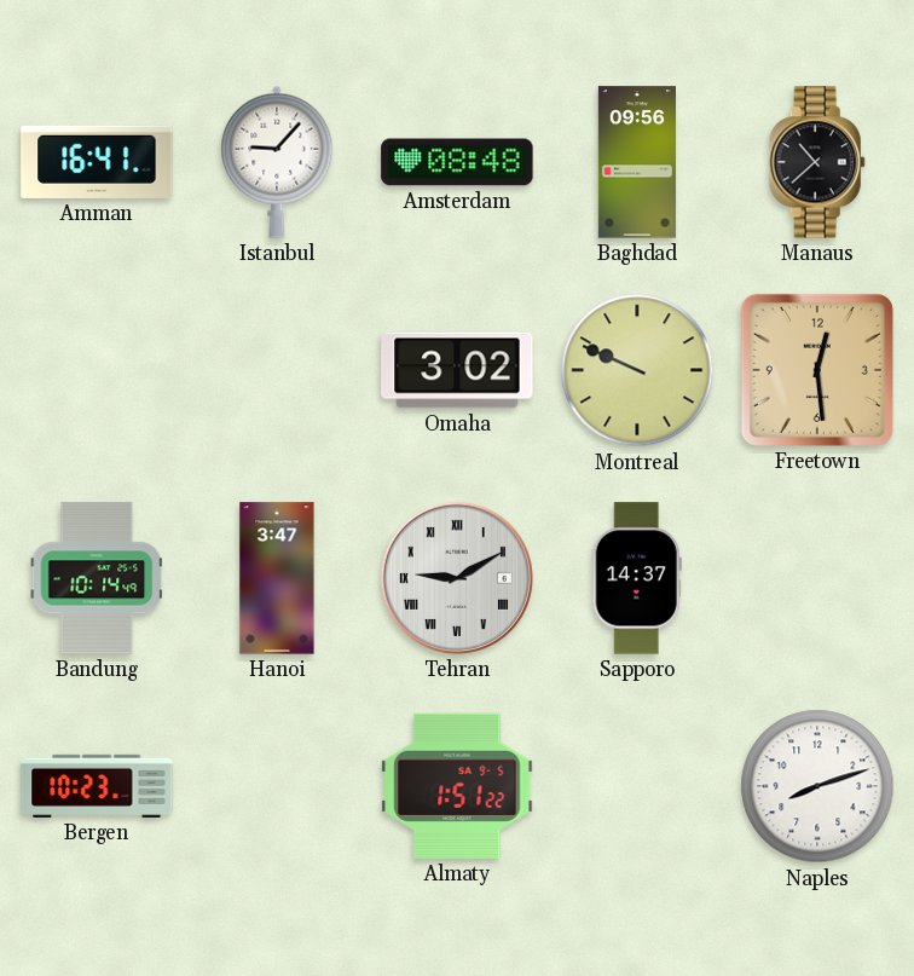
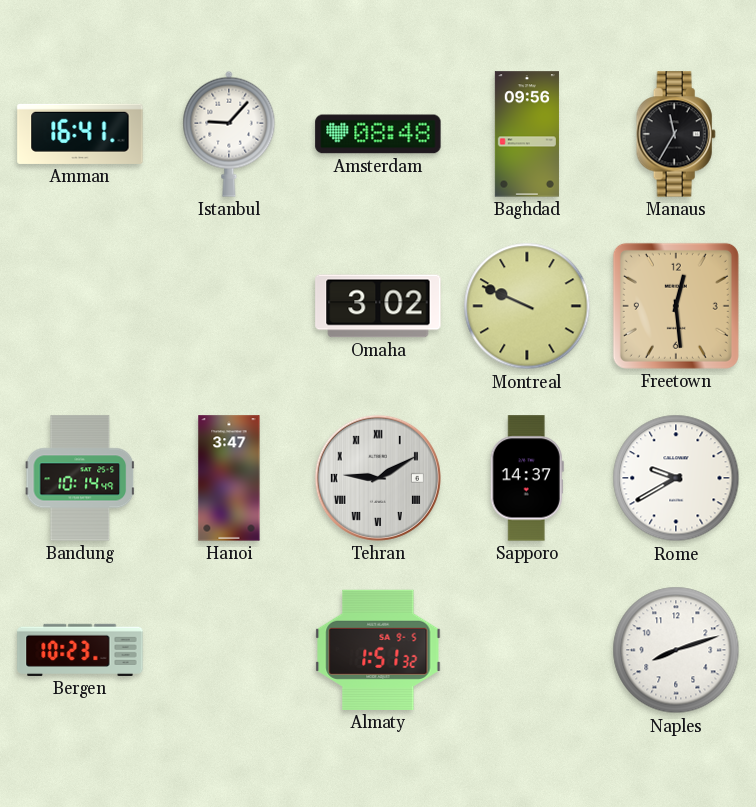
Manaus: 10:38 -> 11:35 (676, 134)
Rome: none -> 9:40 (676, 478)
Almaty: 1:51:22 -> 1:51:32 (378, 650)
